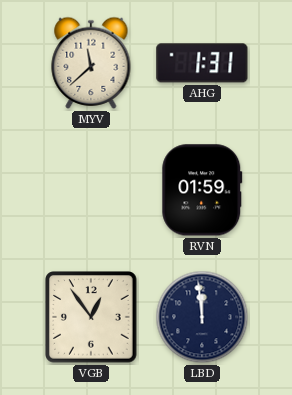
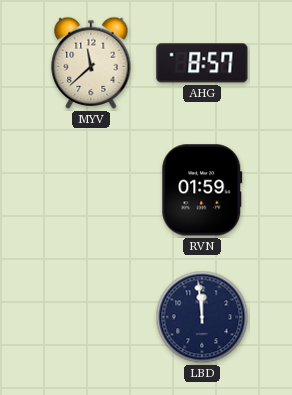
AHG: 1:31 -> 8:57 (202, 63)
VGB: 12:54 -> none (91, 317)
